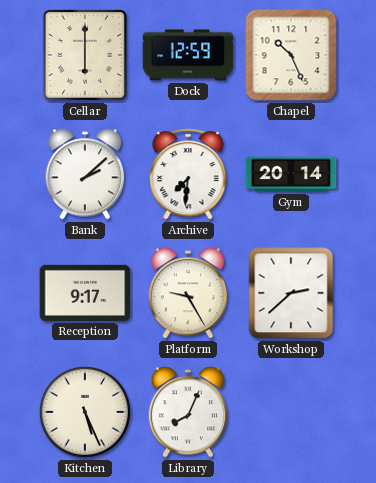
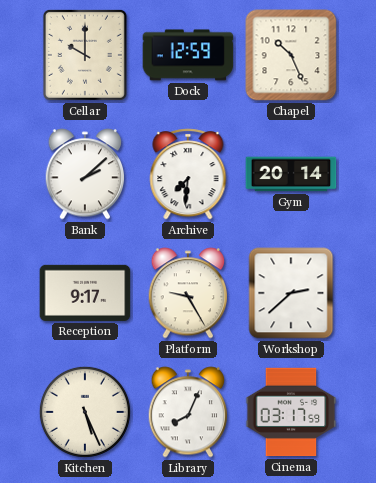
Cellar: 6:00 -> 10:00 (85, 55)
Cinema: none -> 03:17 (291, 412)
